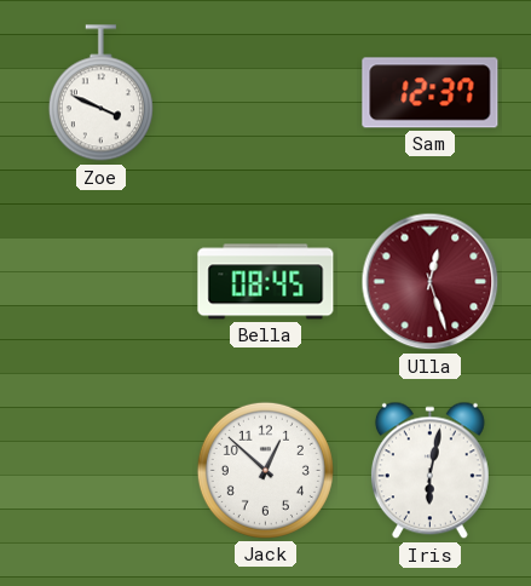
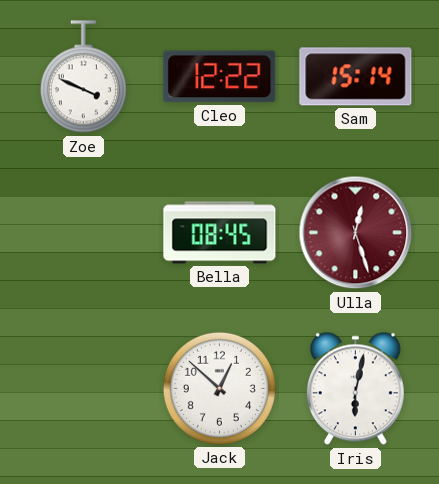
Cleo: none -> 12:22 (220, 77)
Sam: 12:37 -> 15:14 (356, 77)
